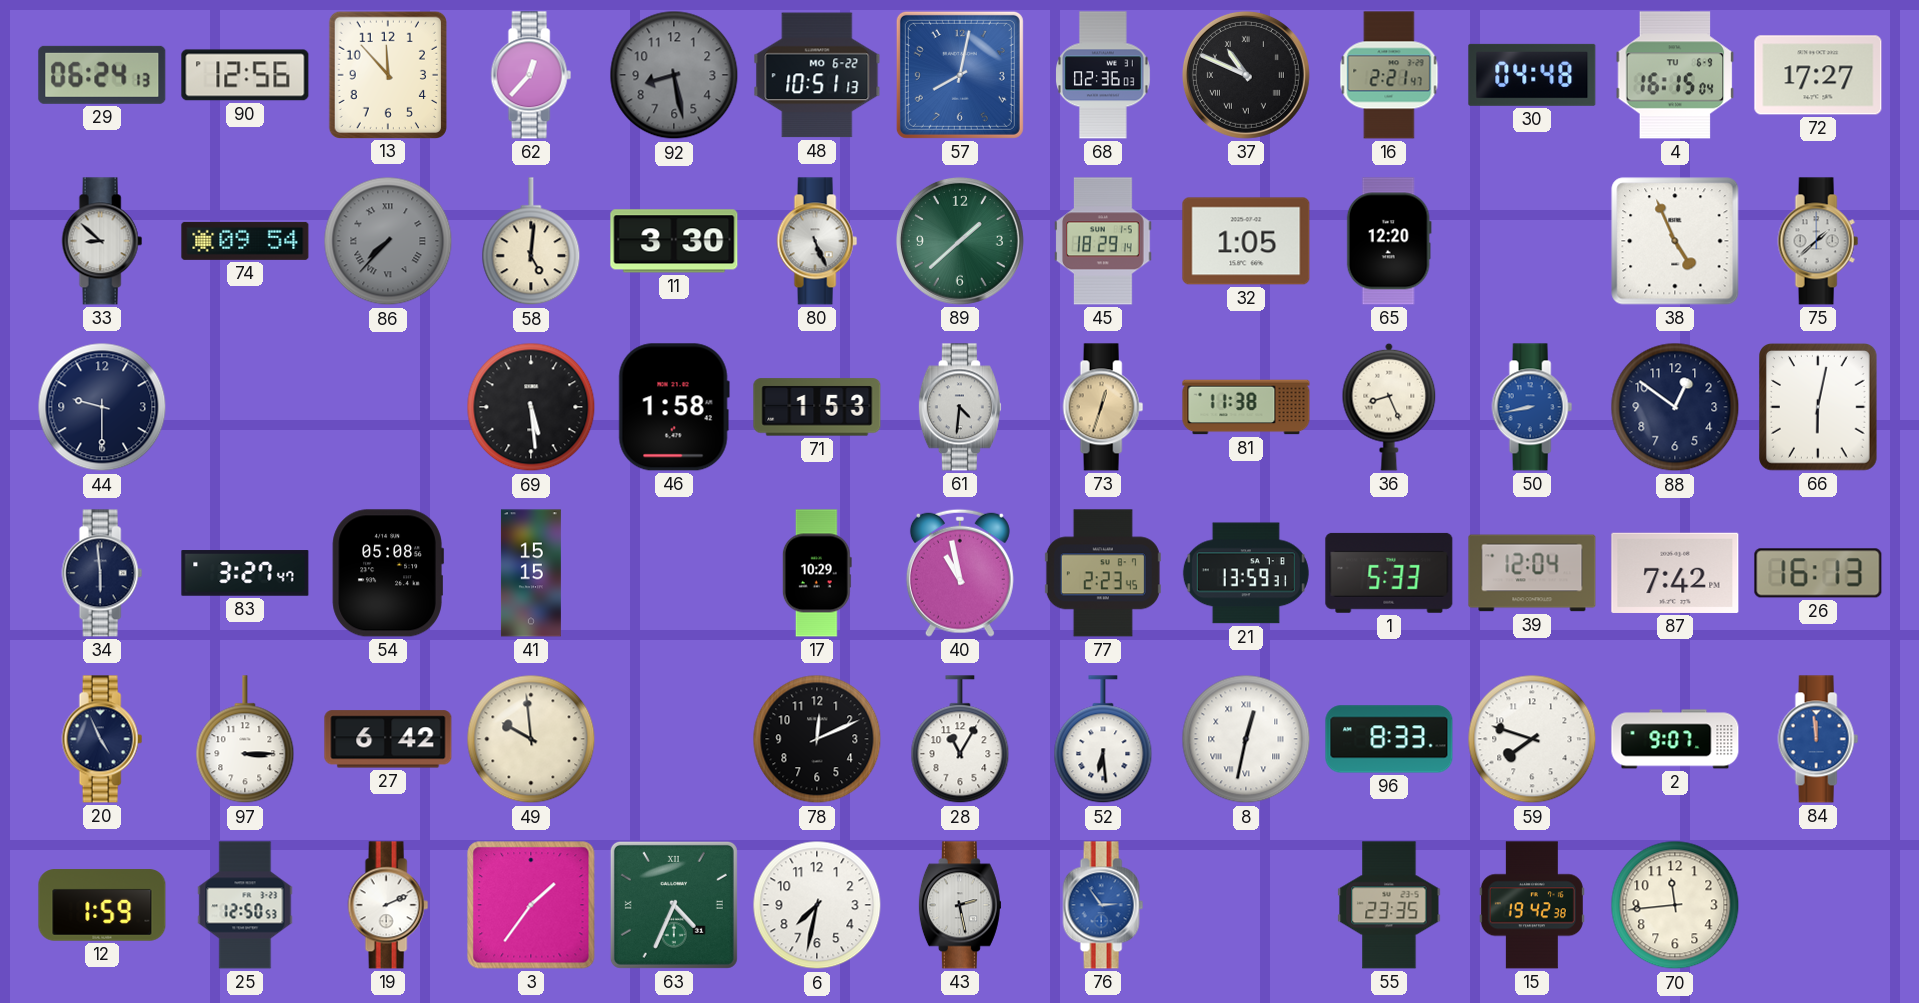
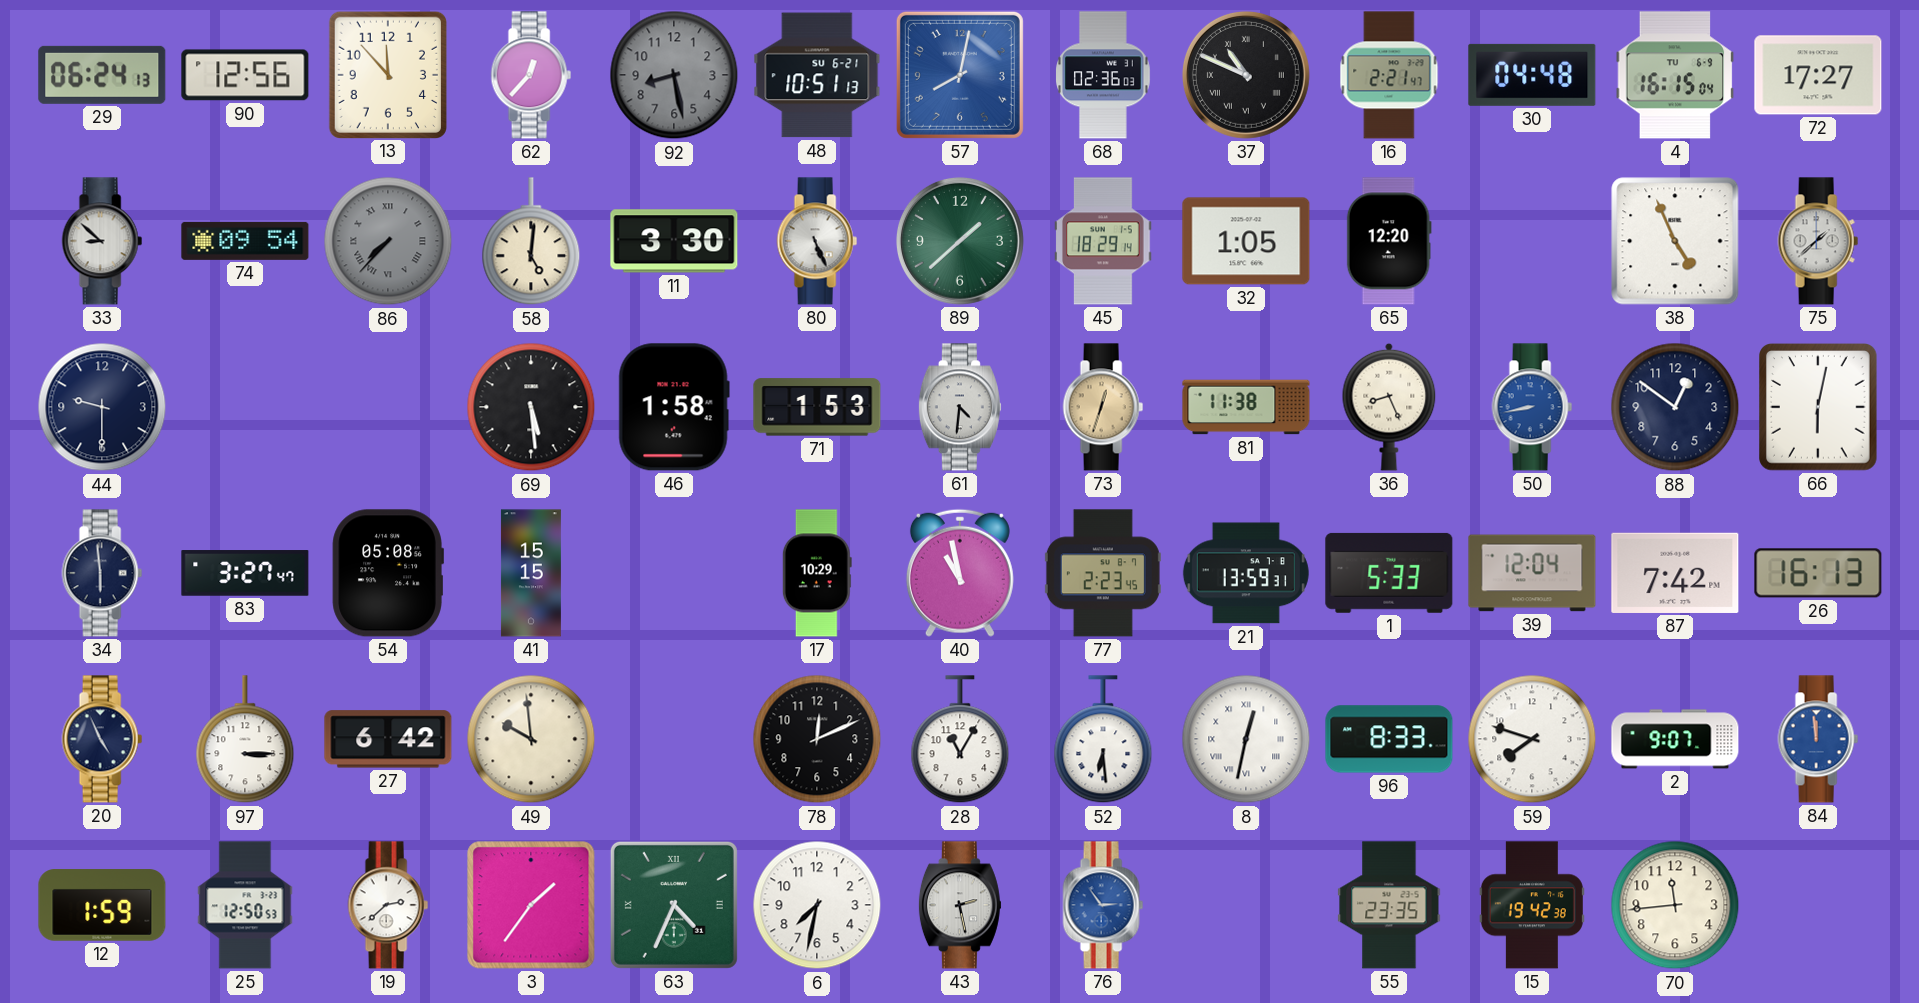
48 date: MO 6-22 -> SU 6-21 (817, 75)
19: 2:11 -> 2:38 (388, 905)
